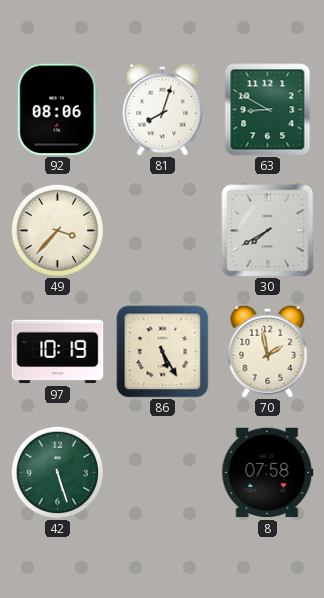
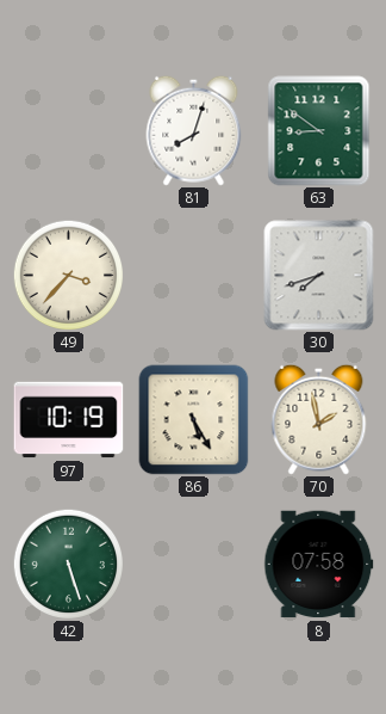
92: 08:06 -> none (57, 110)
63: 8:50 -> 8:51 (319, 131)
30: 7:40 -> 7:42 (319, 276)
